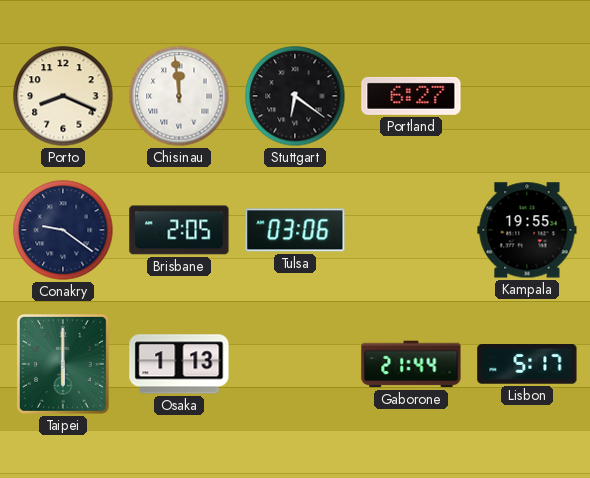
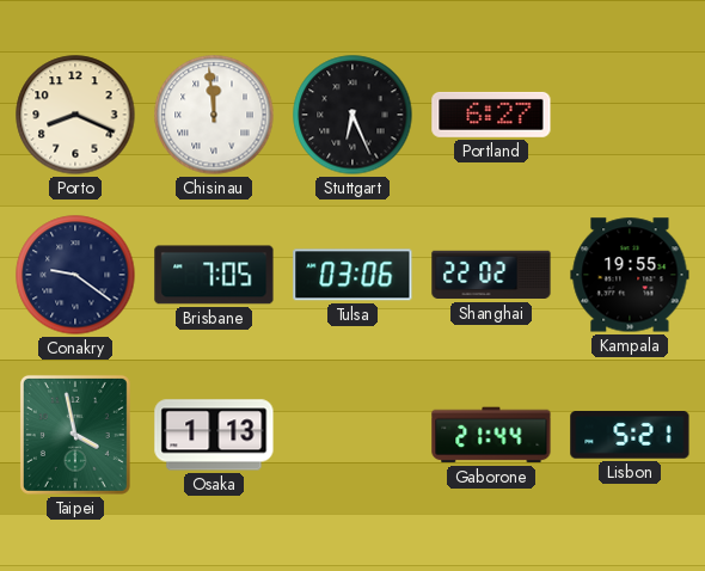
Stuttgart: 6:21 -> 6:26 (352, 115)
Brisbane: 2:05 -> 7:05 (214, 275)
Shanghai: none -> 22:02 (491, 275)
Taipei: 6:00 -> 3:58 (75, 435)
Lisbon: 5:17 -> 5:21 (630, 435)
